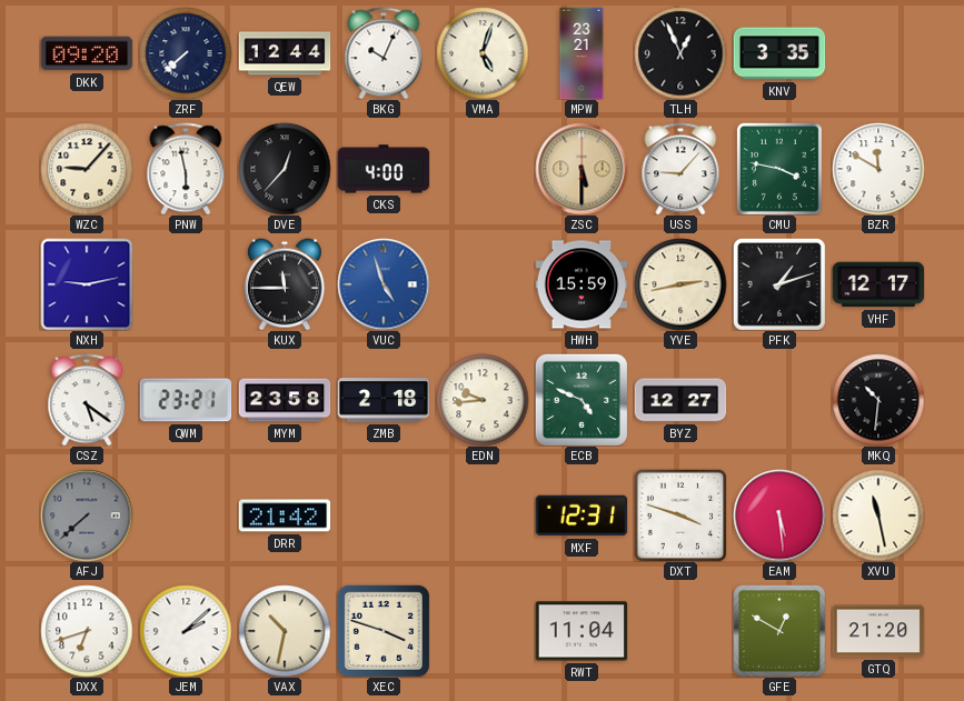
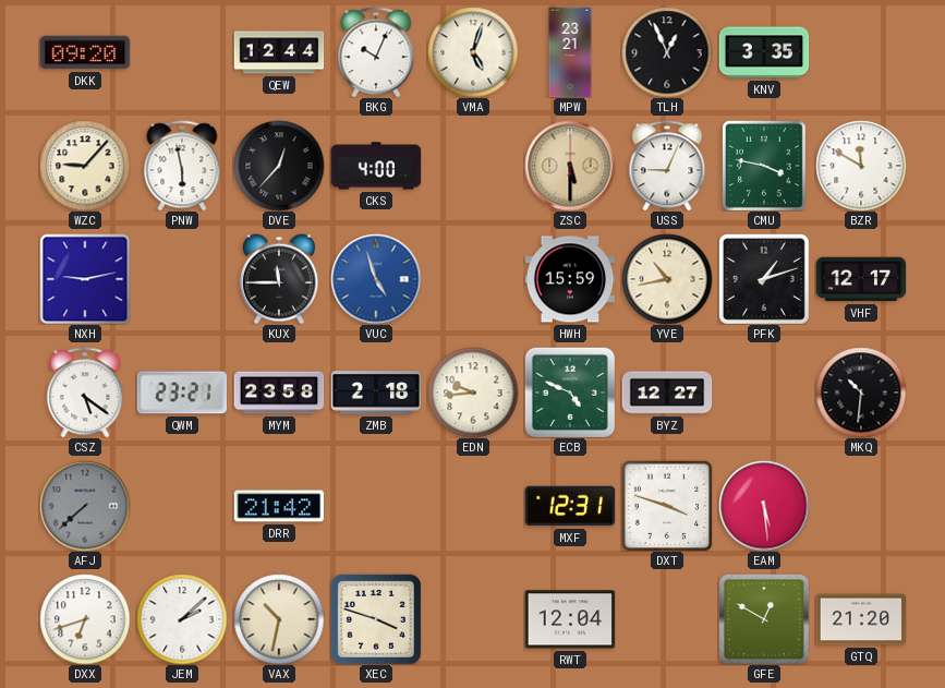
ZRF: 7:38 -> none (186, 53)
USS: 9:07 -> 9:04 (667, 166)
YVE: 2:43 -> 10:43 (667, 279)
XVU: 11:28 -> none (878, 515)
RWT: 11:04 -> 12:04 (570, 619)
